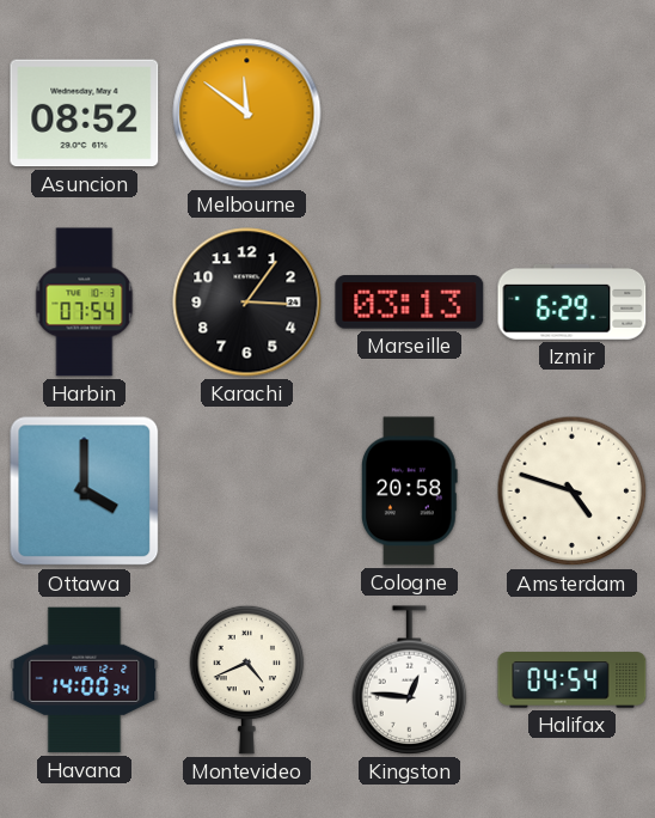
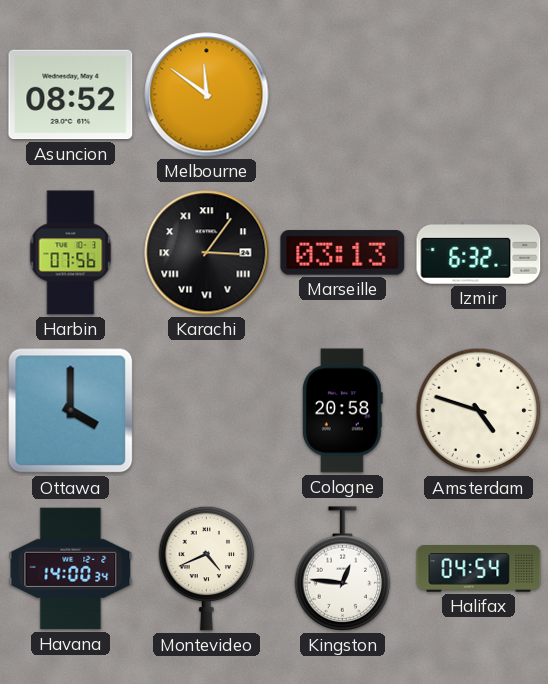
Harbin: 07:54 -> 07:56 (71, 253)
Karachi numerals: Arabic -> Roman (207, 253)
Izmir: 6:29 -> 6:32 (479, 253)
